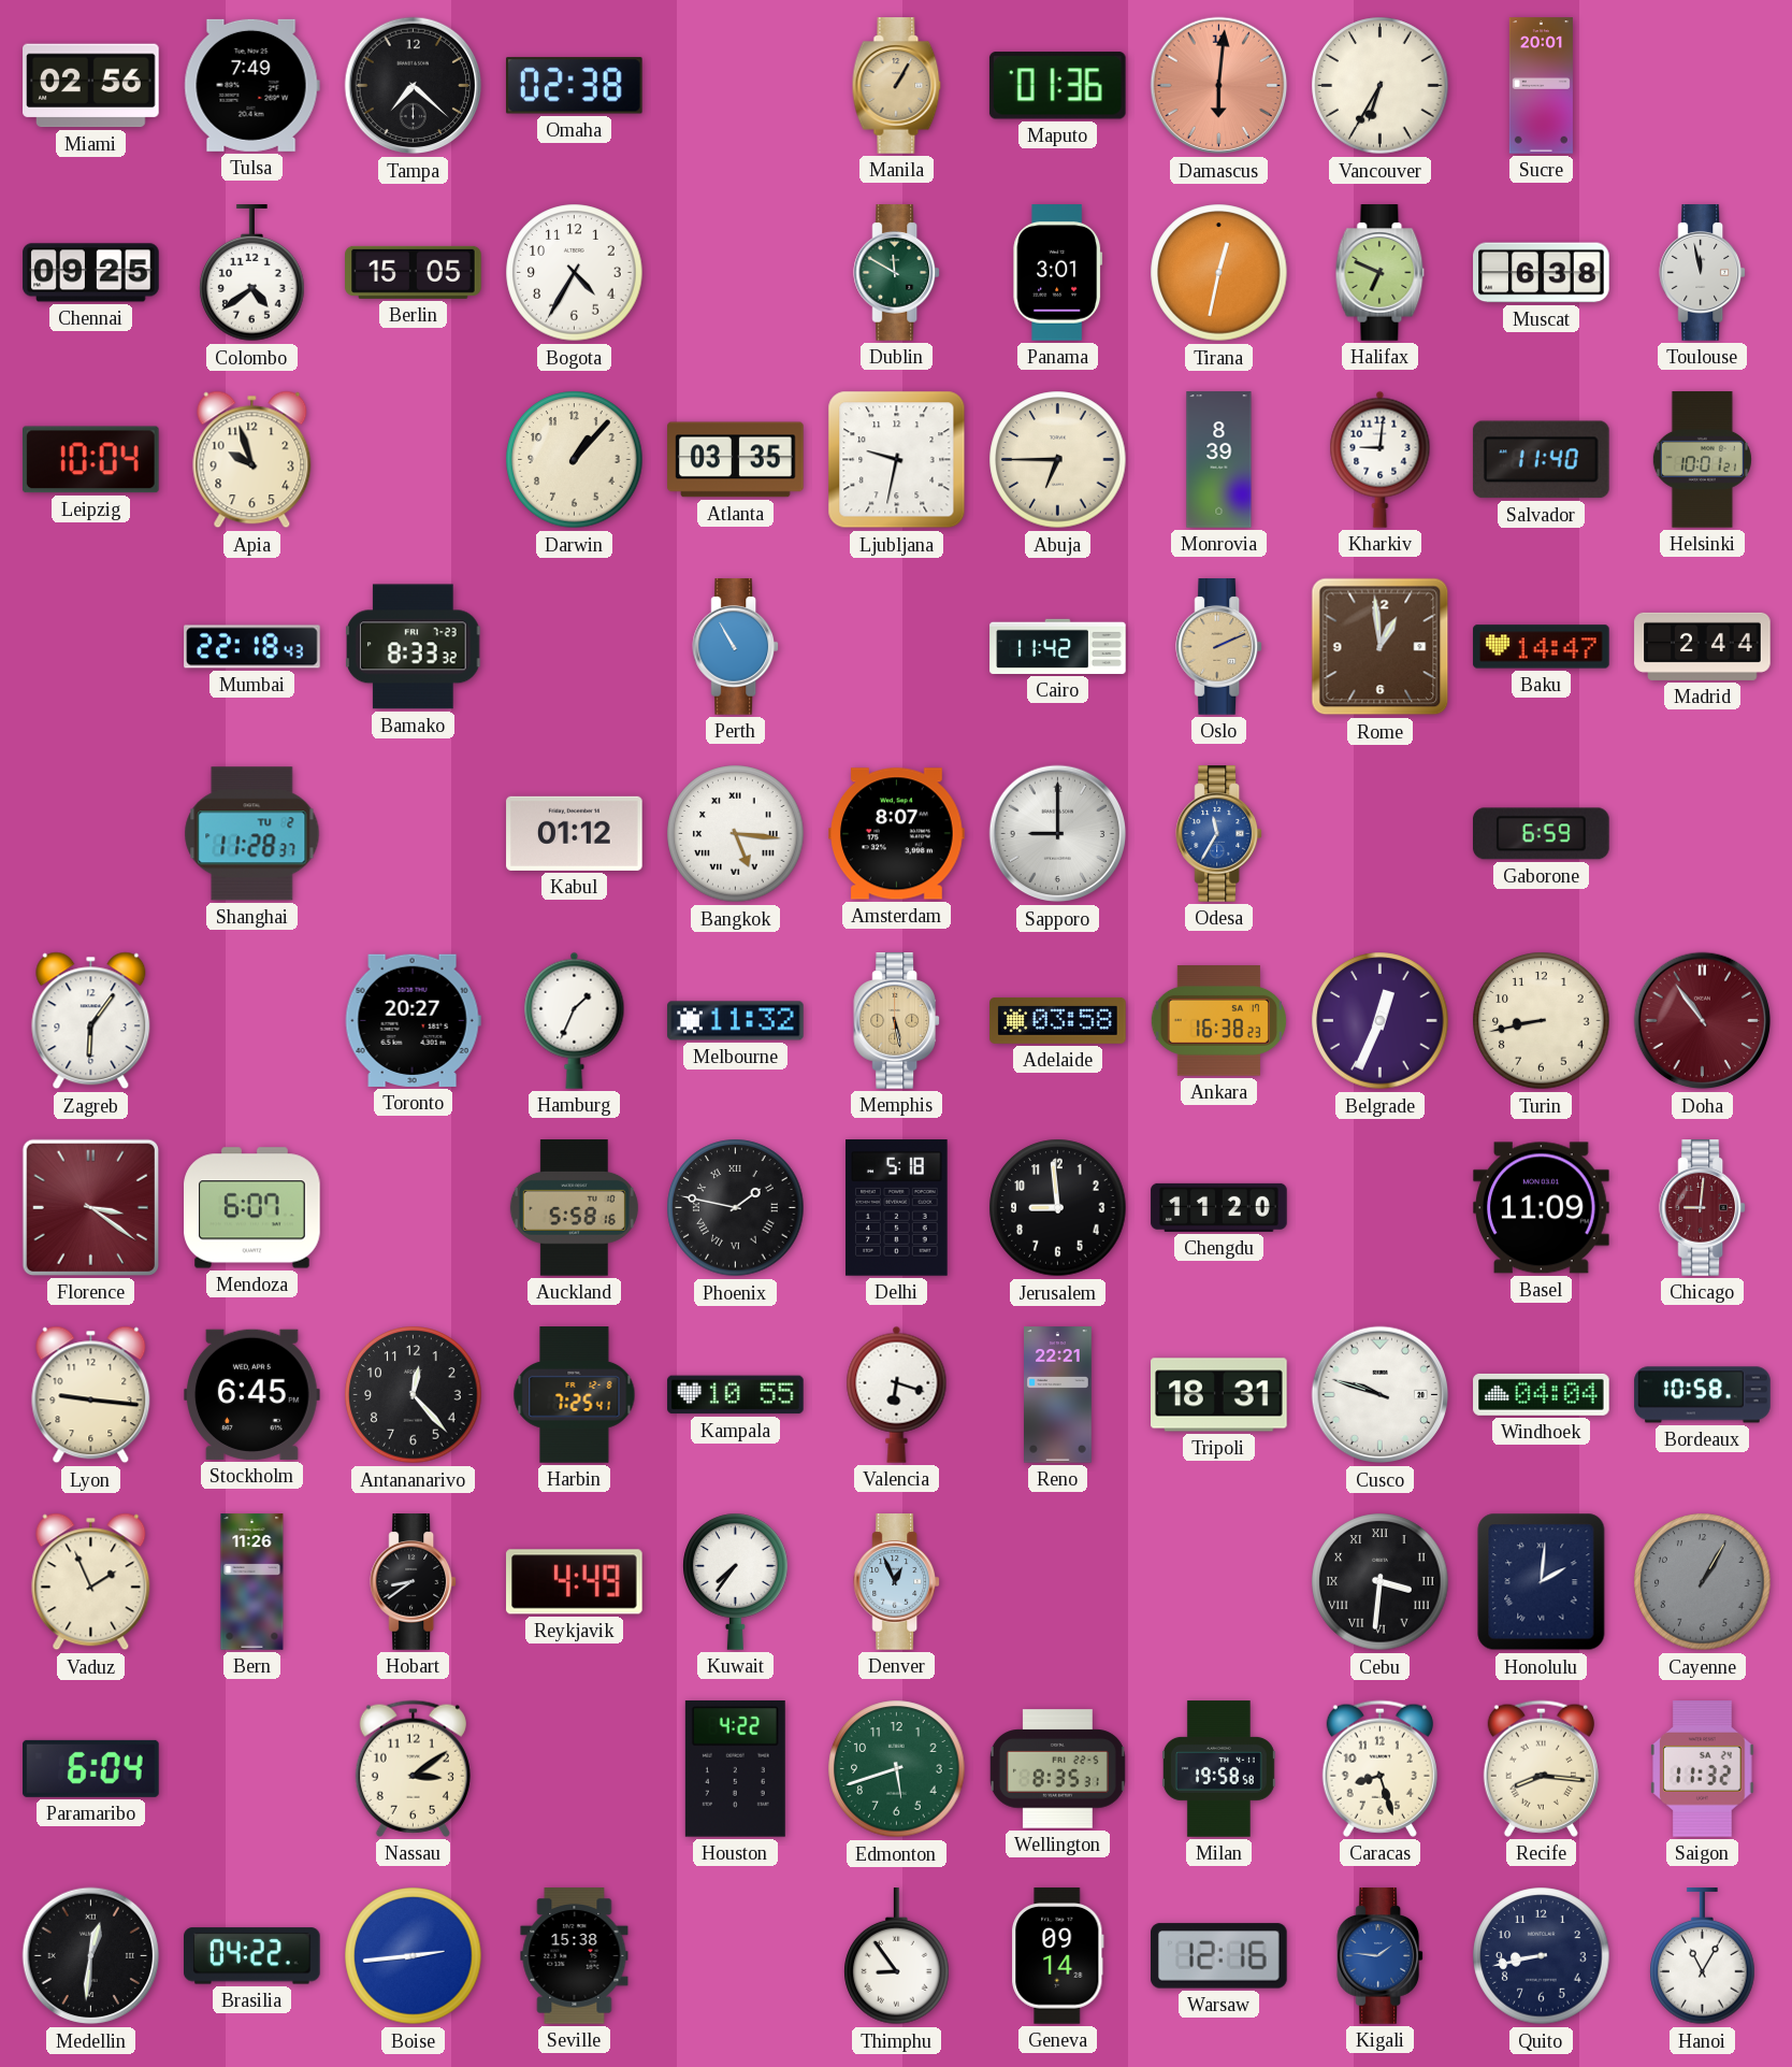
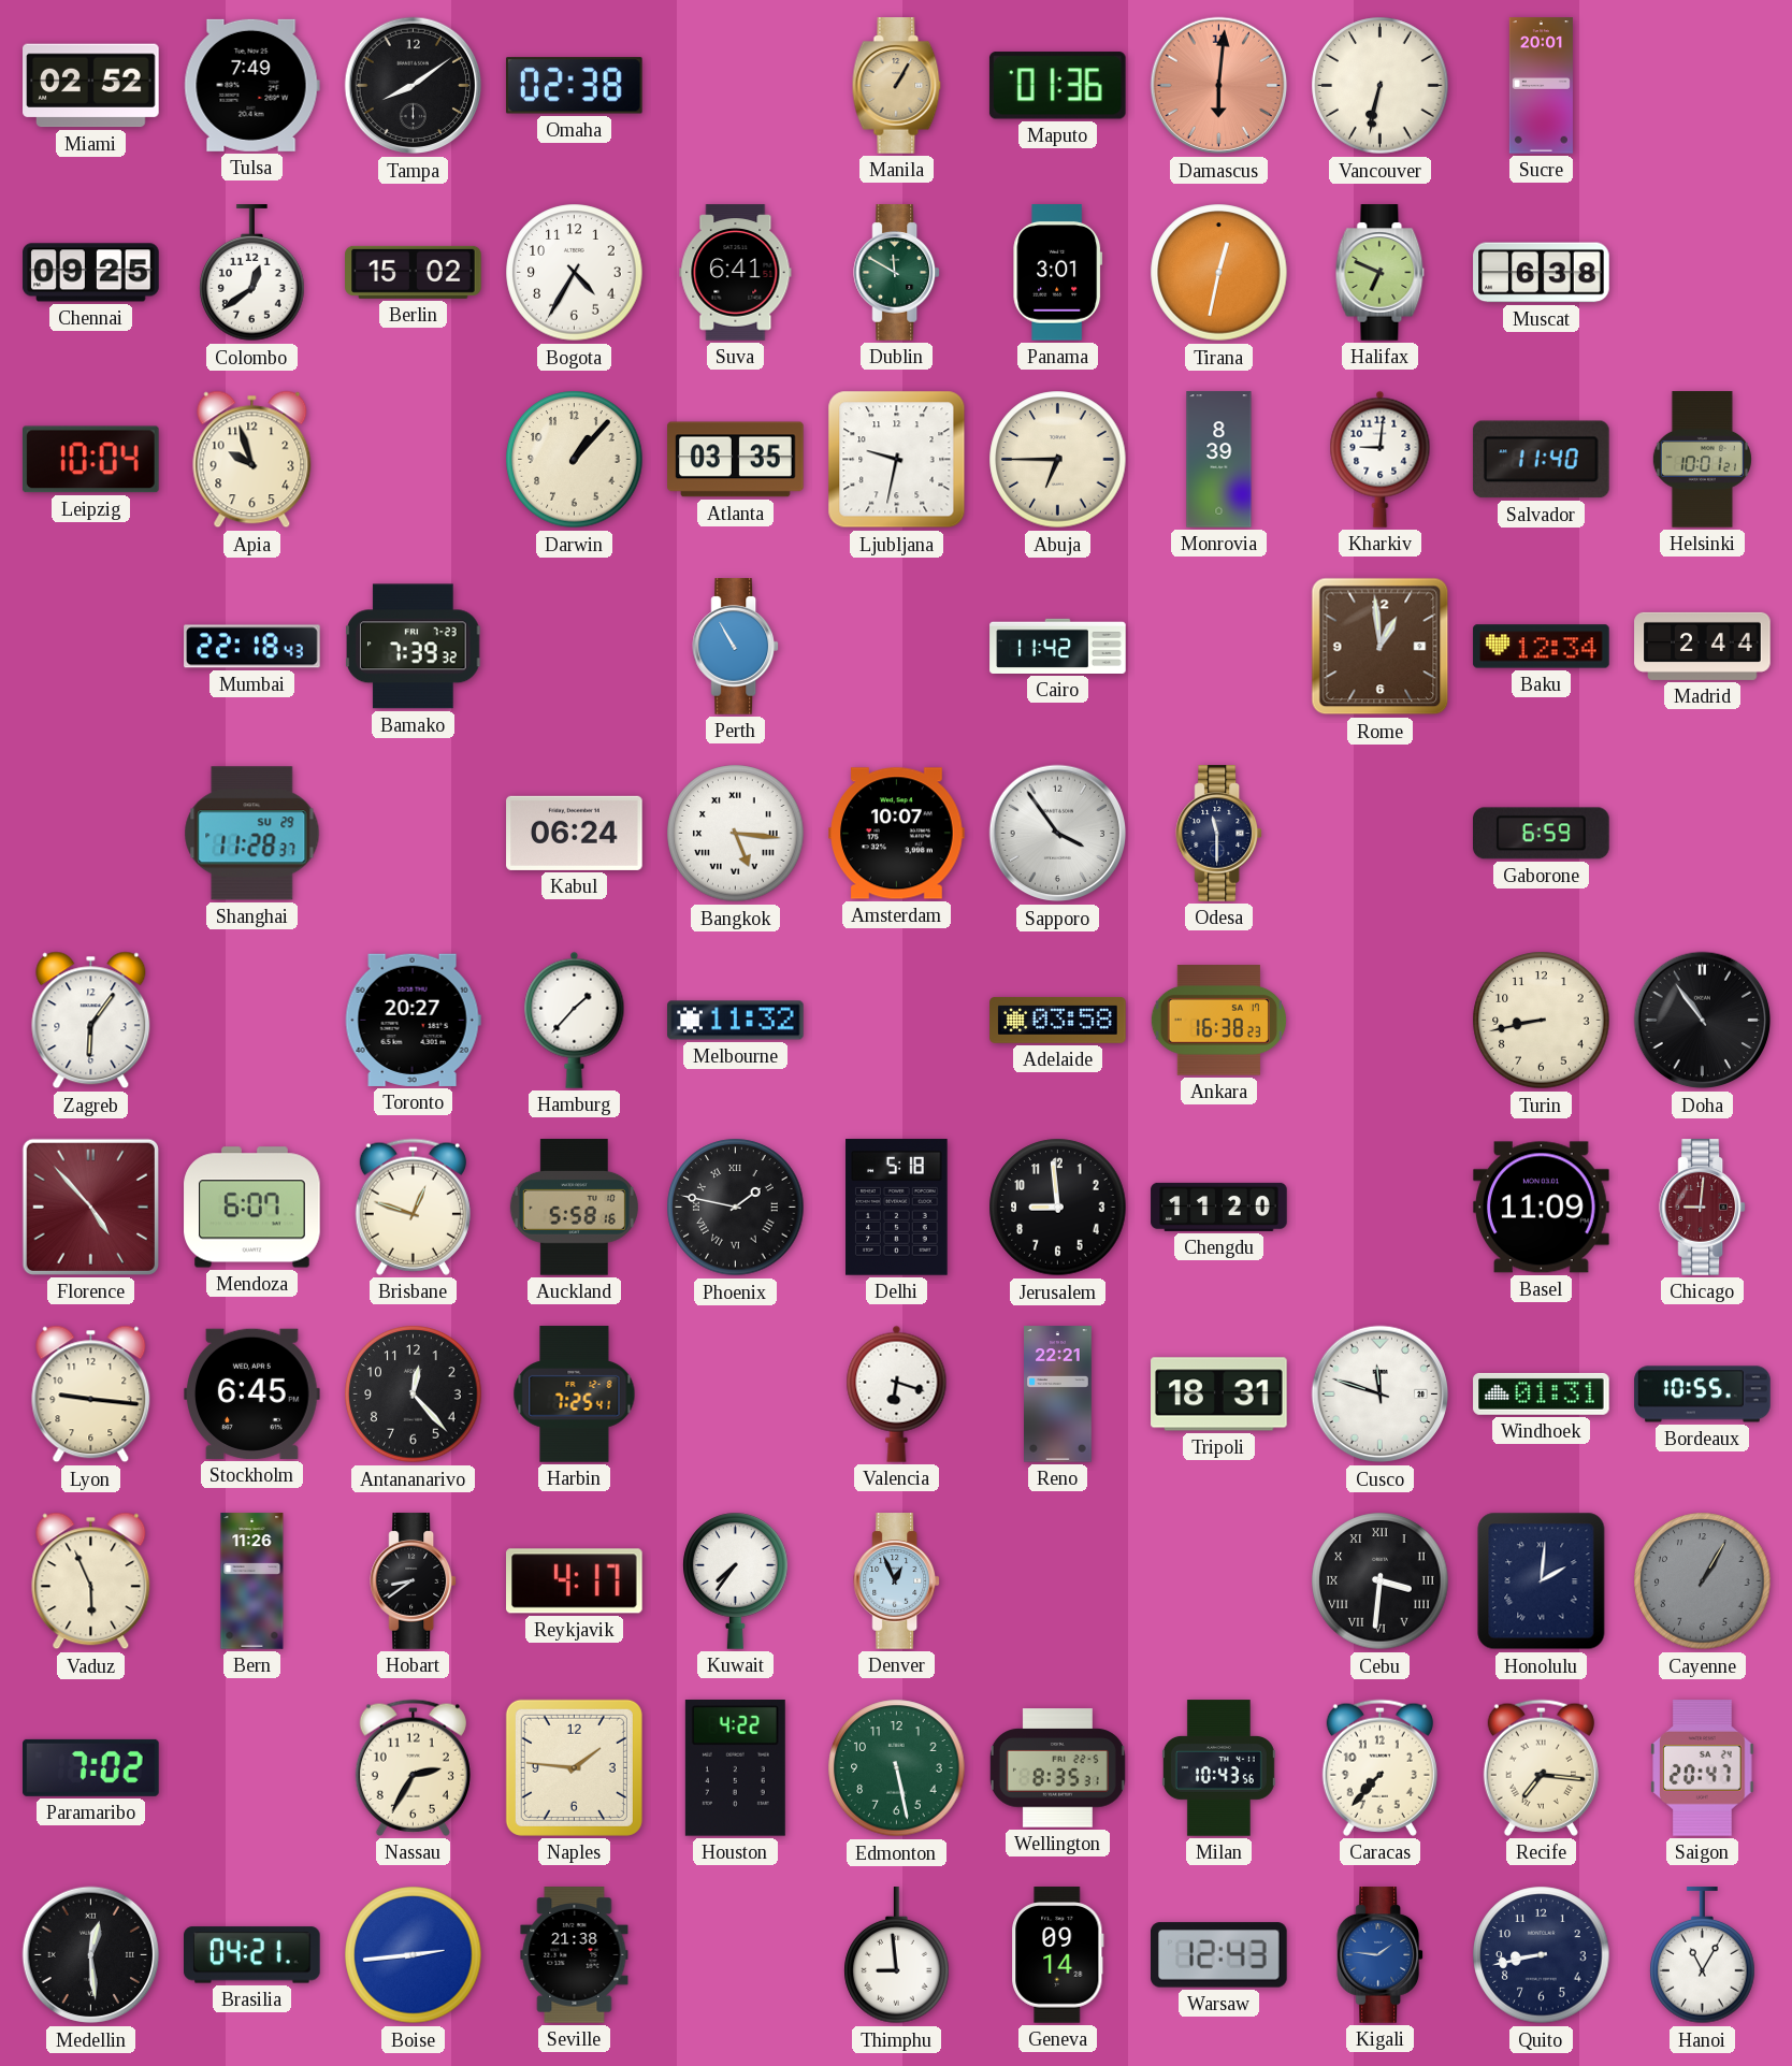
Miami: 02:56 -> 02:52 (91, 86)
Tampa: 7:22 -> 8:09 (414, 86)
Vancouver: 6:35 -> 6:32 (1381, 86)
Colombo: 4:39 -> 12:39 (252, 273)
Berlin: 15:05 -> 15:02 (414, 272)
Suva: none -> 6:41 (736, 273)
Toulouse: 11:58 -> none (1703, 273)
Bamako: 8:33 -> 7:39 (414, 647)
Oslo: 2:11 -> none (1219, 647)
Baku: 14:47 -> 12:34 (1542, 647)
Shanghai date: TU 2 -> SU 29 (252, 834)
Kabul: 01:12 -> 06:24 (575, 833)
Amsterdam: 8:07 -> 10:07 (897, 834)
Sapporo: 9:00 -> 3:54 (1058, 834)
Odesa: 11:35 -> 11:30 (1219, 834)
Odesa dial: blue -> navy (1219, 834)
Hamburg: 1:34 -> 1:37 (575, 1020)
Memphis: 5:28 -> none (897, 1021)
Belgrade: 12:34 -> none (1381, 1021)
Doha dial: burgundy -> black (1703, 1021)
Florence: 3:21 -> 4:53 (90, 1207)
Brisbane: none -> 12:48 (413, 1207)
Kampala: 10:55 -> none (736, 1395)
Cusco: 9:48 -> 11:48 (1381, 1395)
Windhoek: 04:04 -> 01:31 (1542, 1393)
Bordeaux: 10:58 -> 10:55 (1703, 1395)
Vaduz: 1:56 -> 5:56 (91, 1581)
Reykjavik: 4:49 -> 4:17 (575, 1581)
Paramaribo: 6:04 -> 7:02 (91, 1767)
Nassau: 3:09 -> 2:35 (413, 1767)
Naples: none -> 1:46 (574, 1767)
Edmonton: 5:42 -> 5:28 (897, 1768)
Milan: 19:58 -> 10:43 (1218, 1768)
Caracas: 8:27 -> 7:37 (1379, 1767)
Recife: 8:16 -> 7:16 (1541, 1767)
Saigon: 11:32 -> 20:47 (1703, 1768)
Medellin: 12:31 -> 12:29 (91, 1955)
Brasilia: 04:22 -> 04:21 (252, 1955)
Seville: 15:38 -> 21:38 (575, 1955)
Thimphu: 8:54 -> 8:59 (897, 1955)
Warsaw: 12:16 -> 12:43 (1219, 1955)
